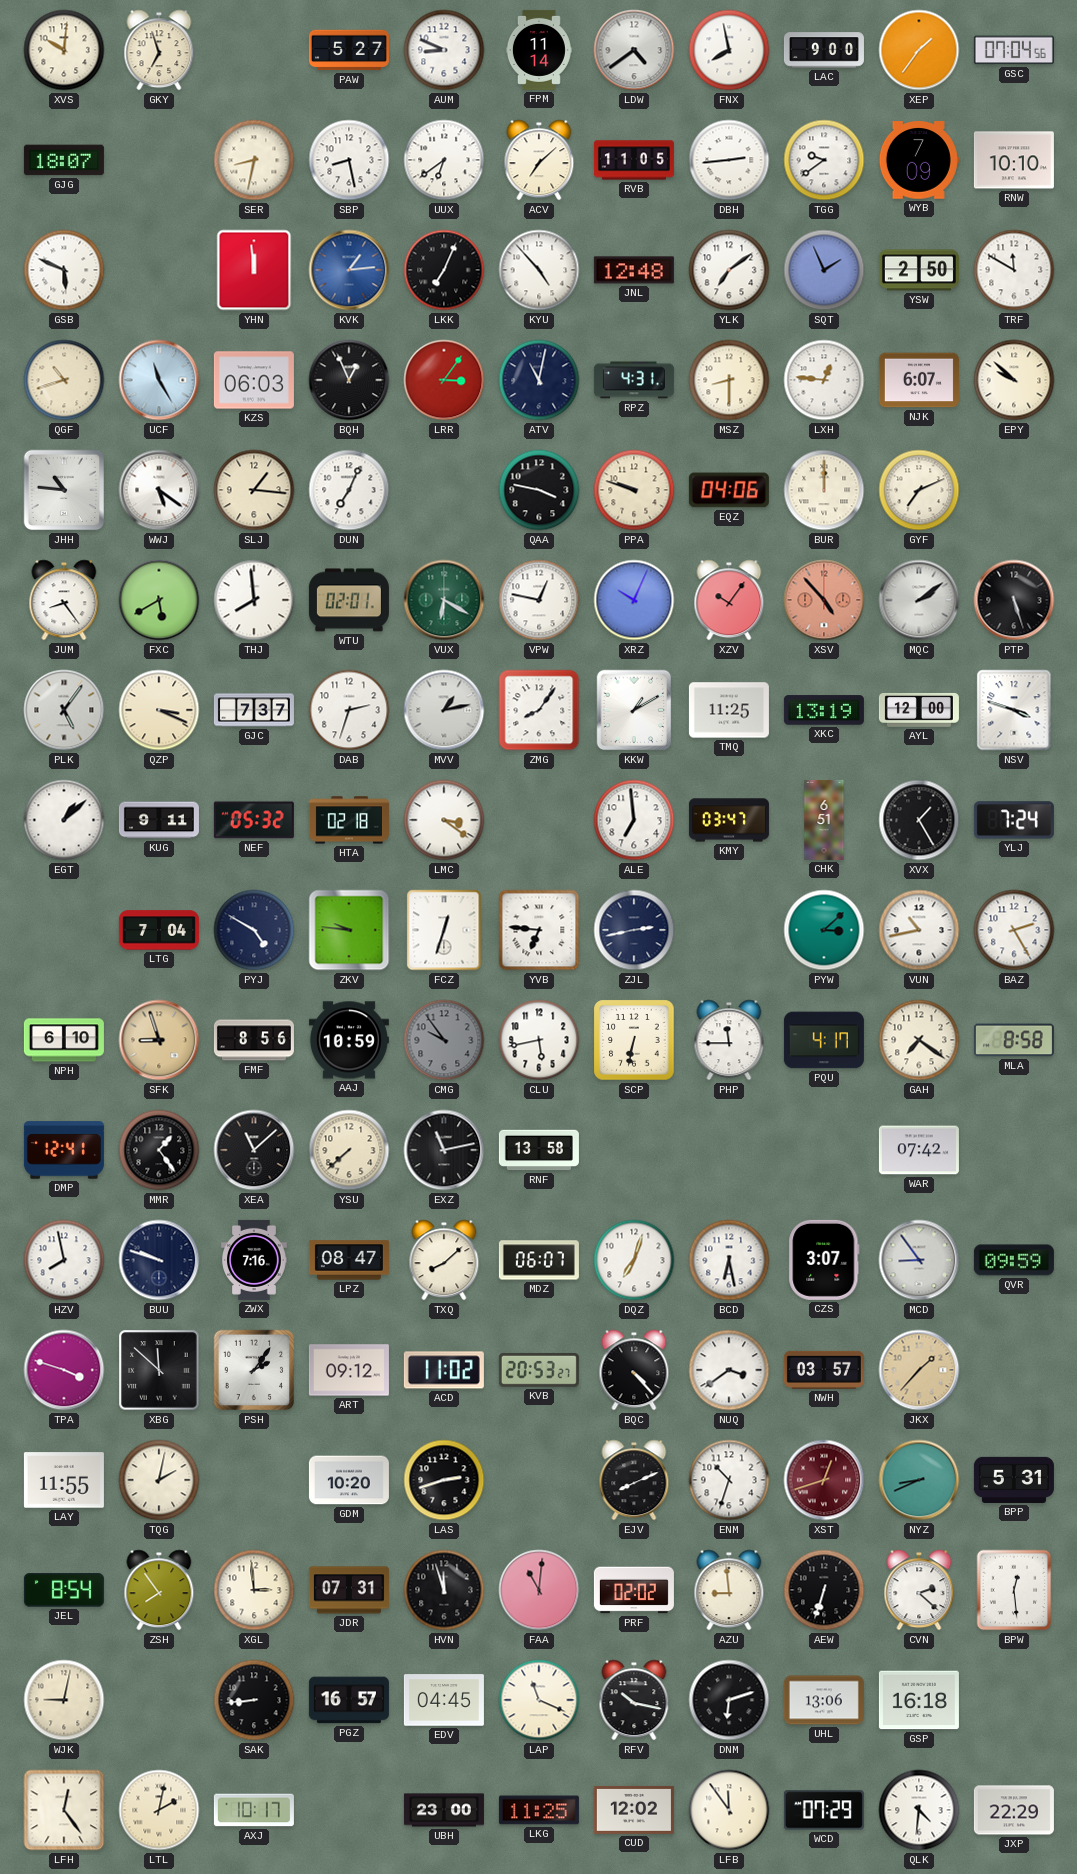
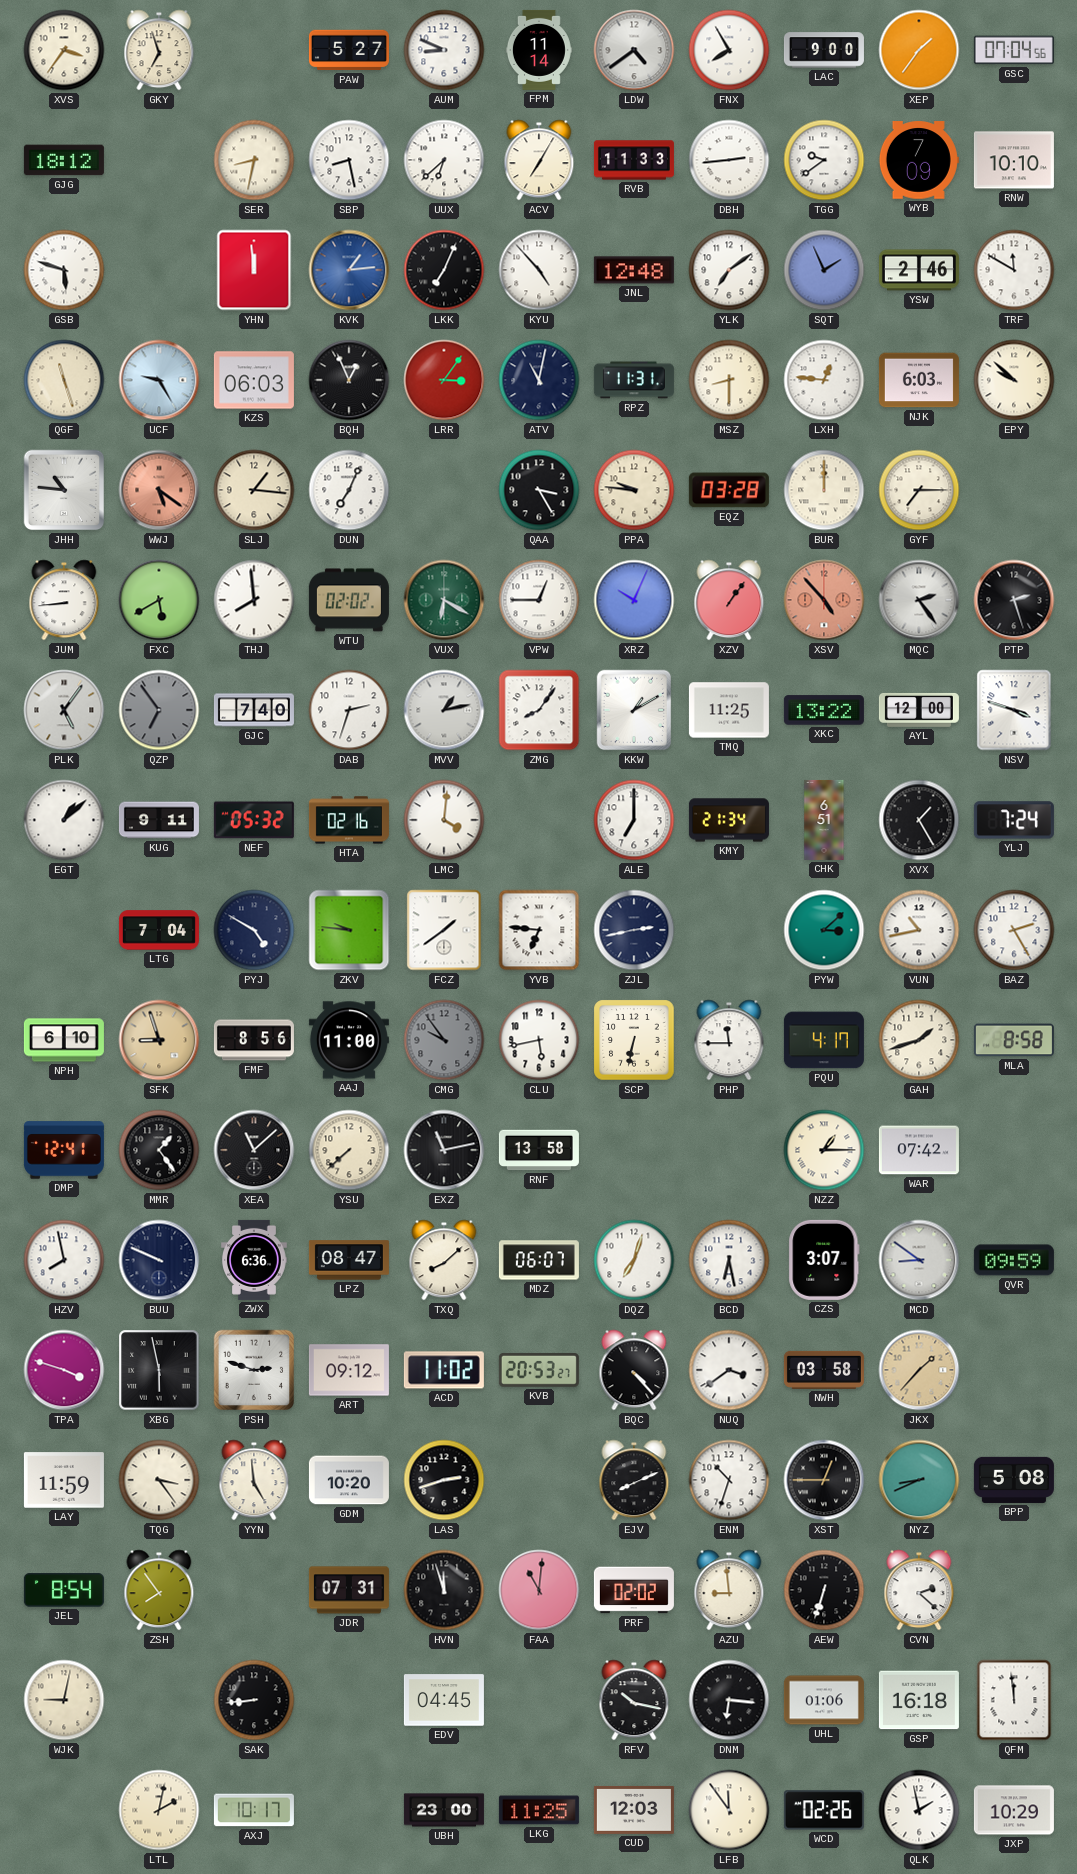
XVS: 10:01 -> 3:36 (64, 50)
FNX: 7:58 -> 7:55 (729, 50)
GJG: 18:07 -> 18:12 (64, 160)
UUX: 6:39 -> 6:38 (444, 160)
ACV: 7:08 -> 7:05 (539, 160)
RVB: 11:05 -> 11:33 (634, 160)
GSB: 5:49 -> 5:48 (64, 270)
YSW: 2:50 -> 2:46 (919, 270)
QGF: 10:42 -> 11:27 (64, 380)
UCF: 11:25 -> 9:25 (159, 380)
RPZ: 4:31 -> 11:31 (634, 380)
NJK: 6:07 -> 6:03 (919, 380)
WWJ dial: white -> salmon (159, 490)
QAA: 3:47 -> 3:25 (539, 490)
PPA: 9:48 -> 9:46 (634, 490)
EQZ: 04:06 -> 03:28 (729, 490)
GYF: 7:11 -> 7:15 (919, 490)
JUM: 8:24 -> 8:44 (64, 600)
WTU: 02:01 -> 02:02 (349, 600)
VPW: 12:47 -> 12:45 (539, 600)
XZV: 10:06 -> 1:06 (729, 600)
MQC: 2:09 -> 2:24 (919, 600)
PTP: 5:27 -> 2:27 (1014, 600)
QZP: 3:19 -> 6:54 (159, 710)
QZP dial: cream -> grey (159, 710)
GJC: 7:37 -> 7:40 (254, 710)
XKC: 13:19 -> 13:22 (824, 710)
HTA: 02:18 -> 02:16 (349, 820)
LMC: 3:21 -> 4:01 (444, 820)
ALE: 6:59 -> 7:00 (634, 820)
KMY: 03:47 -> 21:34 (729, 820)
FCZ: 12:33 -> 1:39 (444, 930)
AAJ: 10:59 -> 11:00 (349, 1040)
GAH: 7:21 -> 1:42 (919, 1040)
NZZ: none -> 1:15 (824, 1150)
BUU: 9:48 -> 9:49 (159, 1260)
ZWX: 7:16 -> 6:36 (254, 1260)
MCD: 8:54 -> 8:51 (919, 1260)
XBG: 11:52 -> 5:58 (159, 1370)
PSH: 2:06 -> 2:48 (254, 1370)
NWH: 03:57 -> 03:58 (824, 1370)
LAY: 11:55 -> 11:59 (64, 1480)
TQG: 2:02 -> 3:24 (159, 1480)
YYN: none -> 4:59 (254, 1480)
XST: 12:42 -> 12:45 (824, 1480)
XST dial: burgundy -> black (824, 1480)
BPP: 5:31 -> 5:08 (1014, 1480)
XGL: 2:59 -> none (254, 1590)
BPW: 12:29 -> none (1014, 1590)
PGZ: 16:57 -> none (349, 1700)
LAP: 11:19 -> none (539, 1700)
DNM: 6:12 -> 6:16 (729, 1700)
UHL: 13:06 -> 01:06 (824, 1700)
QFM: none -> 11:59 (1014, 1700)
LFH: 12:24 -> none (64, 1810)
CUD: 12:02 -> 12:03 (634, 1810)
WCD: 07:29 -> 02:26 (824, 1810)
QLK: 4:31 -> 1:58 (919, 1810)
JXP: 22:29 -> 10:29 (1014, 1810)
